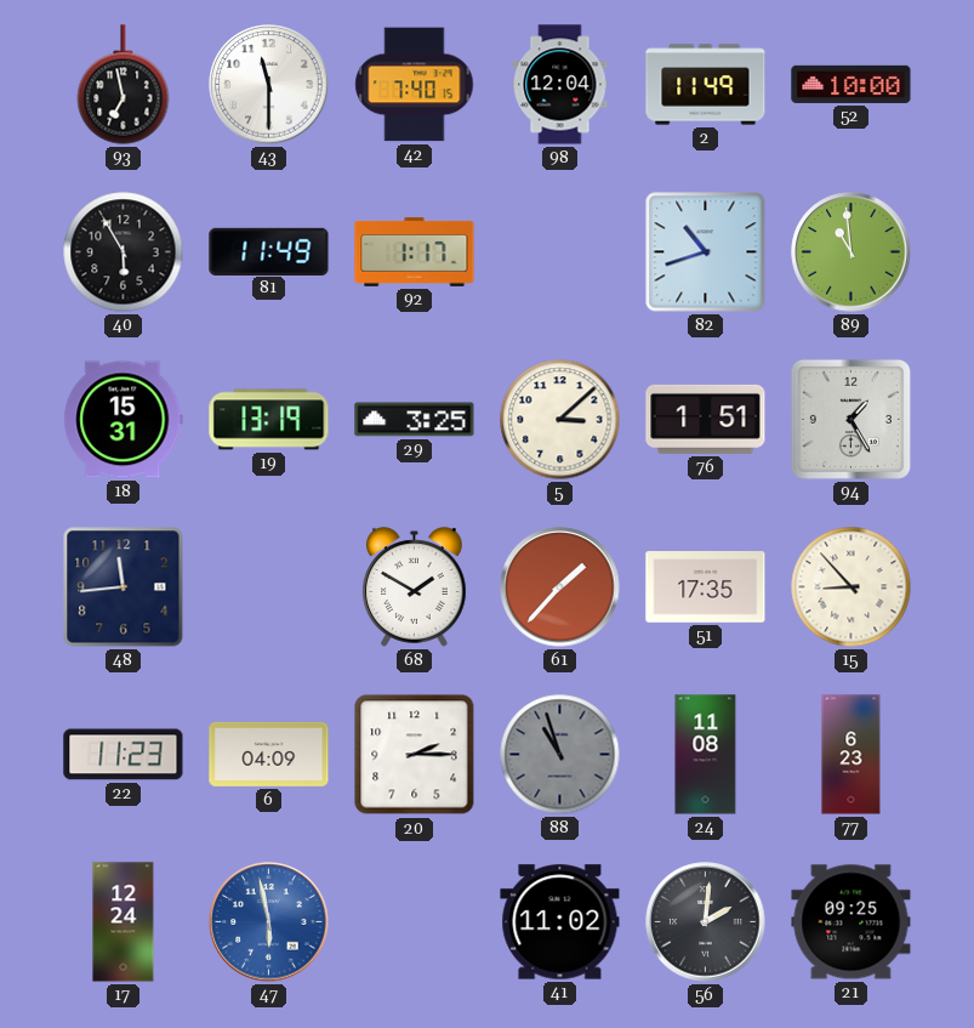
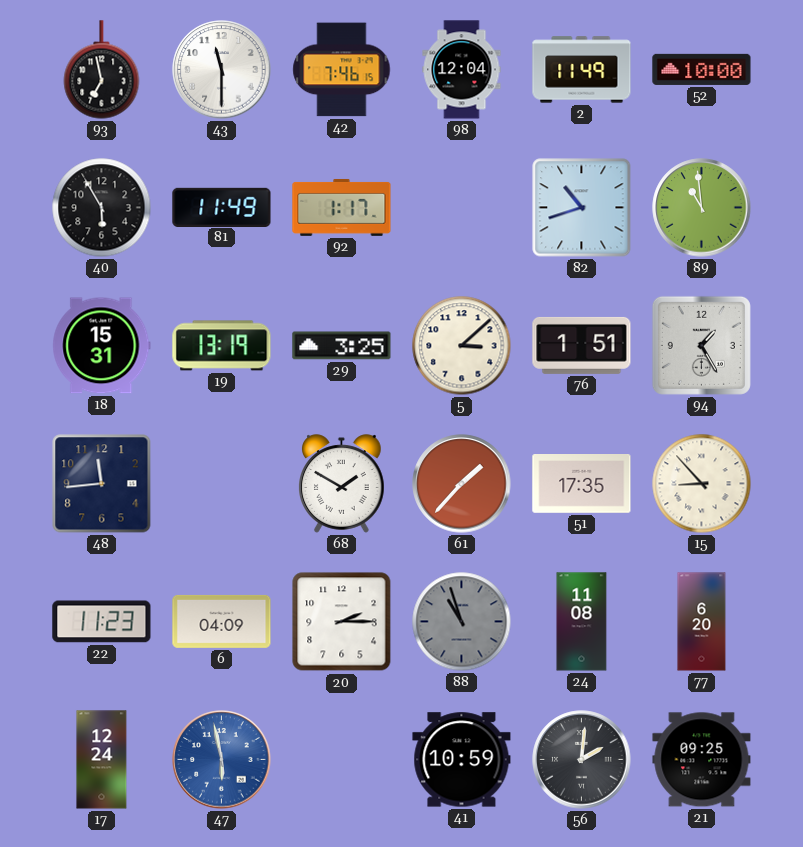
42: 7:40 -> 7:46 (342, 70)
77: 6:23 -> 6:20 (702, 622)
41: 11:02 -> 10:59 (462, 760)
